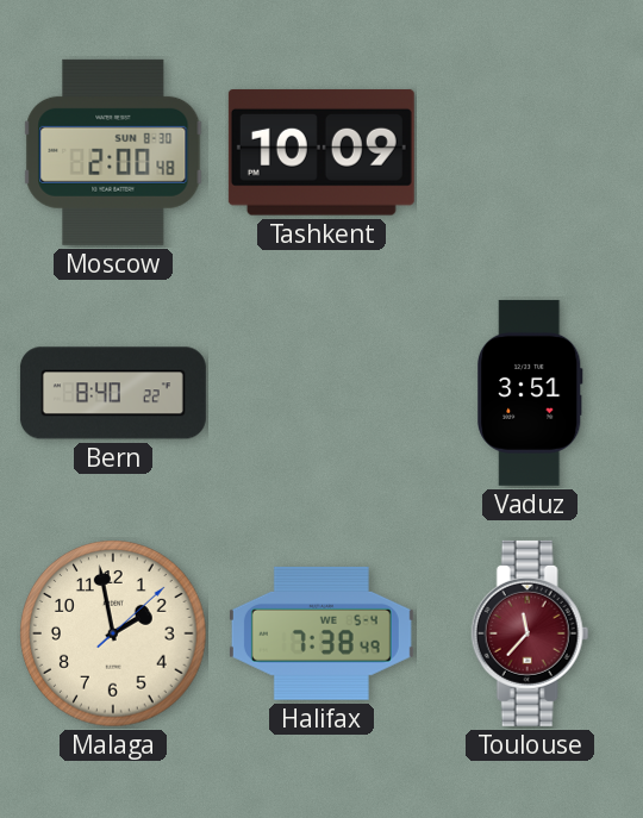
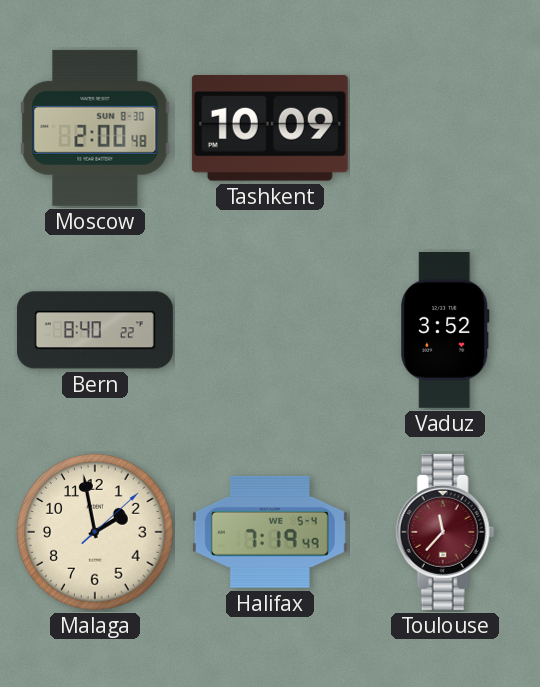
Vaduz: 3:51 -> 3:52 (446, 330)
Halifax: 7:38 -> 7:19 (270, 532)
